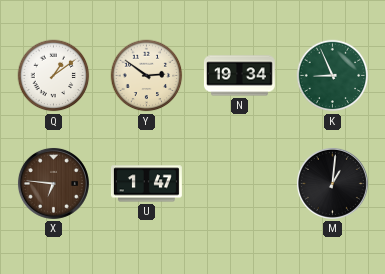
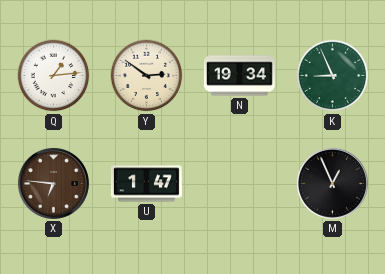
Q: 1:09 -> 1:14 (54, 76)
M: 1:01 -> 12:56 (332, 183)
